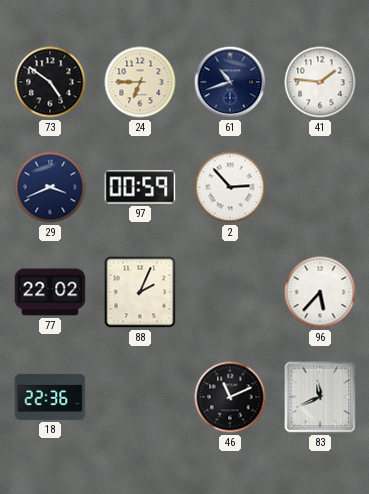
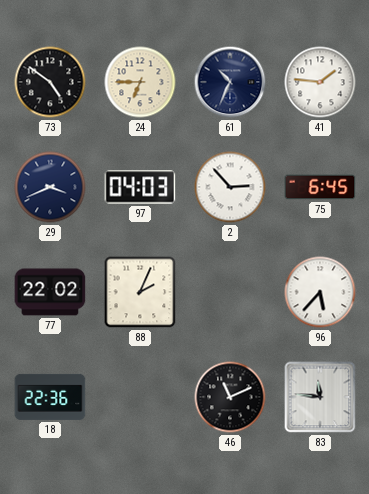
61: 10:42 -> 10:34 (230, 82)
97: 00:59 -> 04:03 (140, 187)
75: none -> 6:45 (320, 187)
83: 11:41 -> 11:46 (320, 397)
